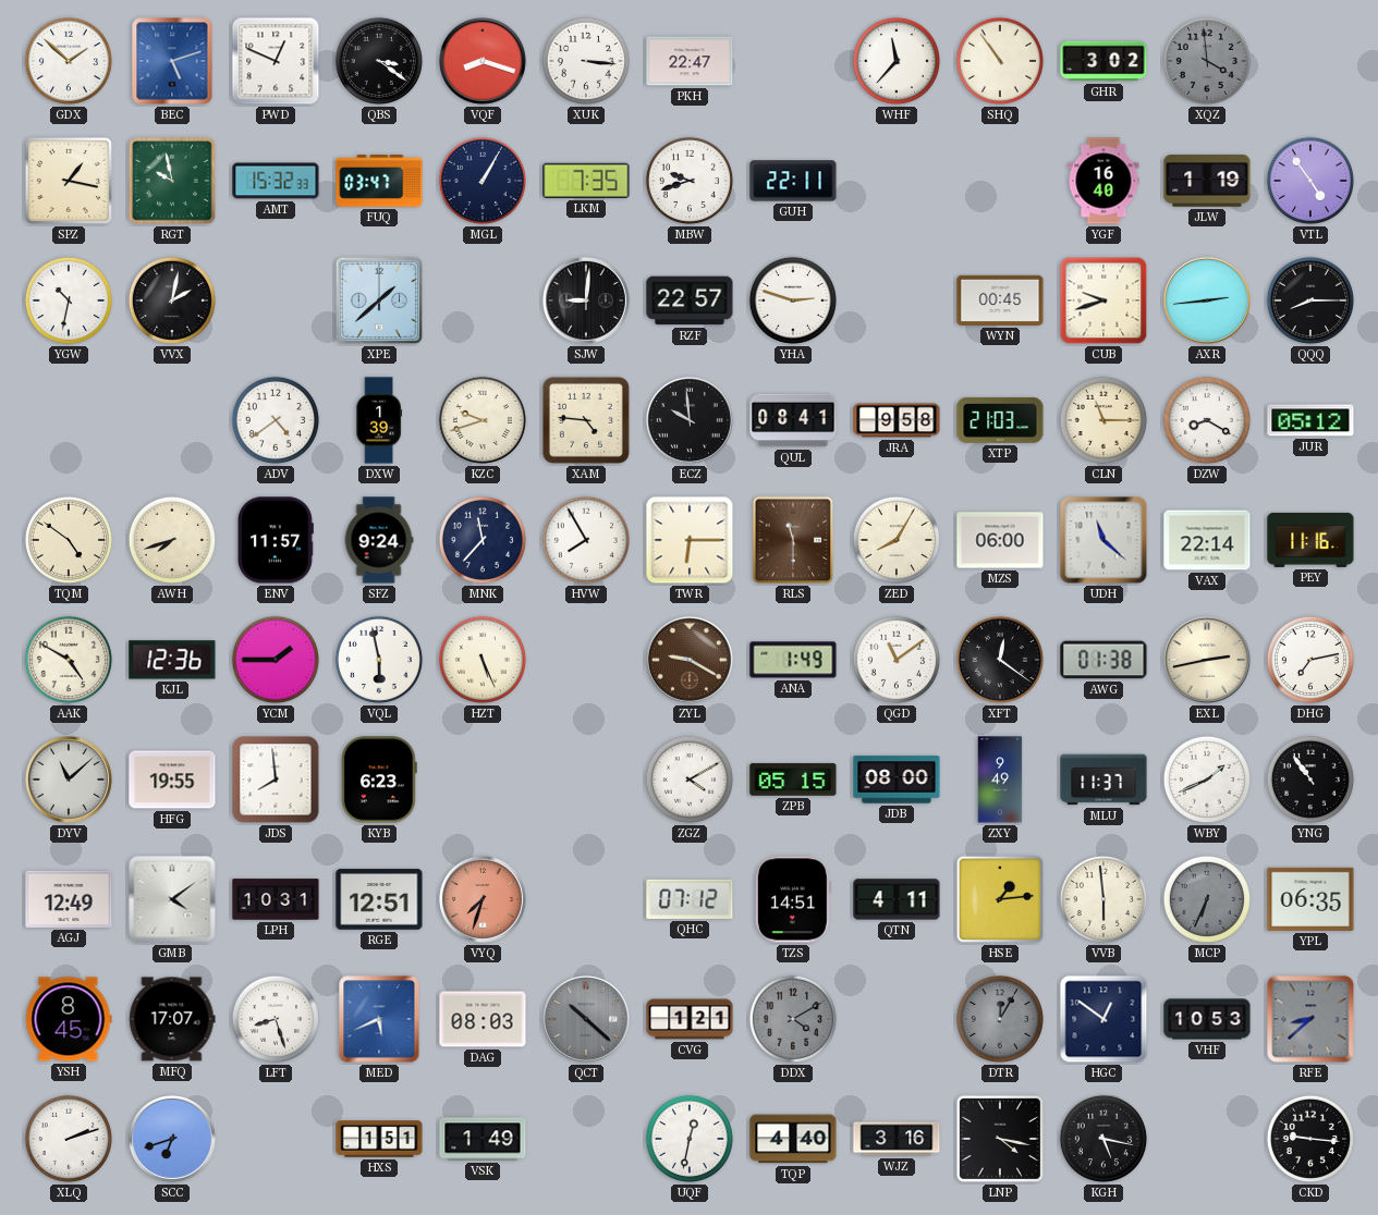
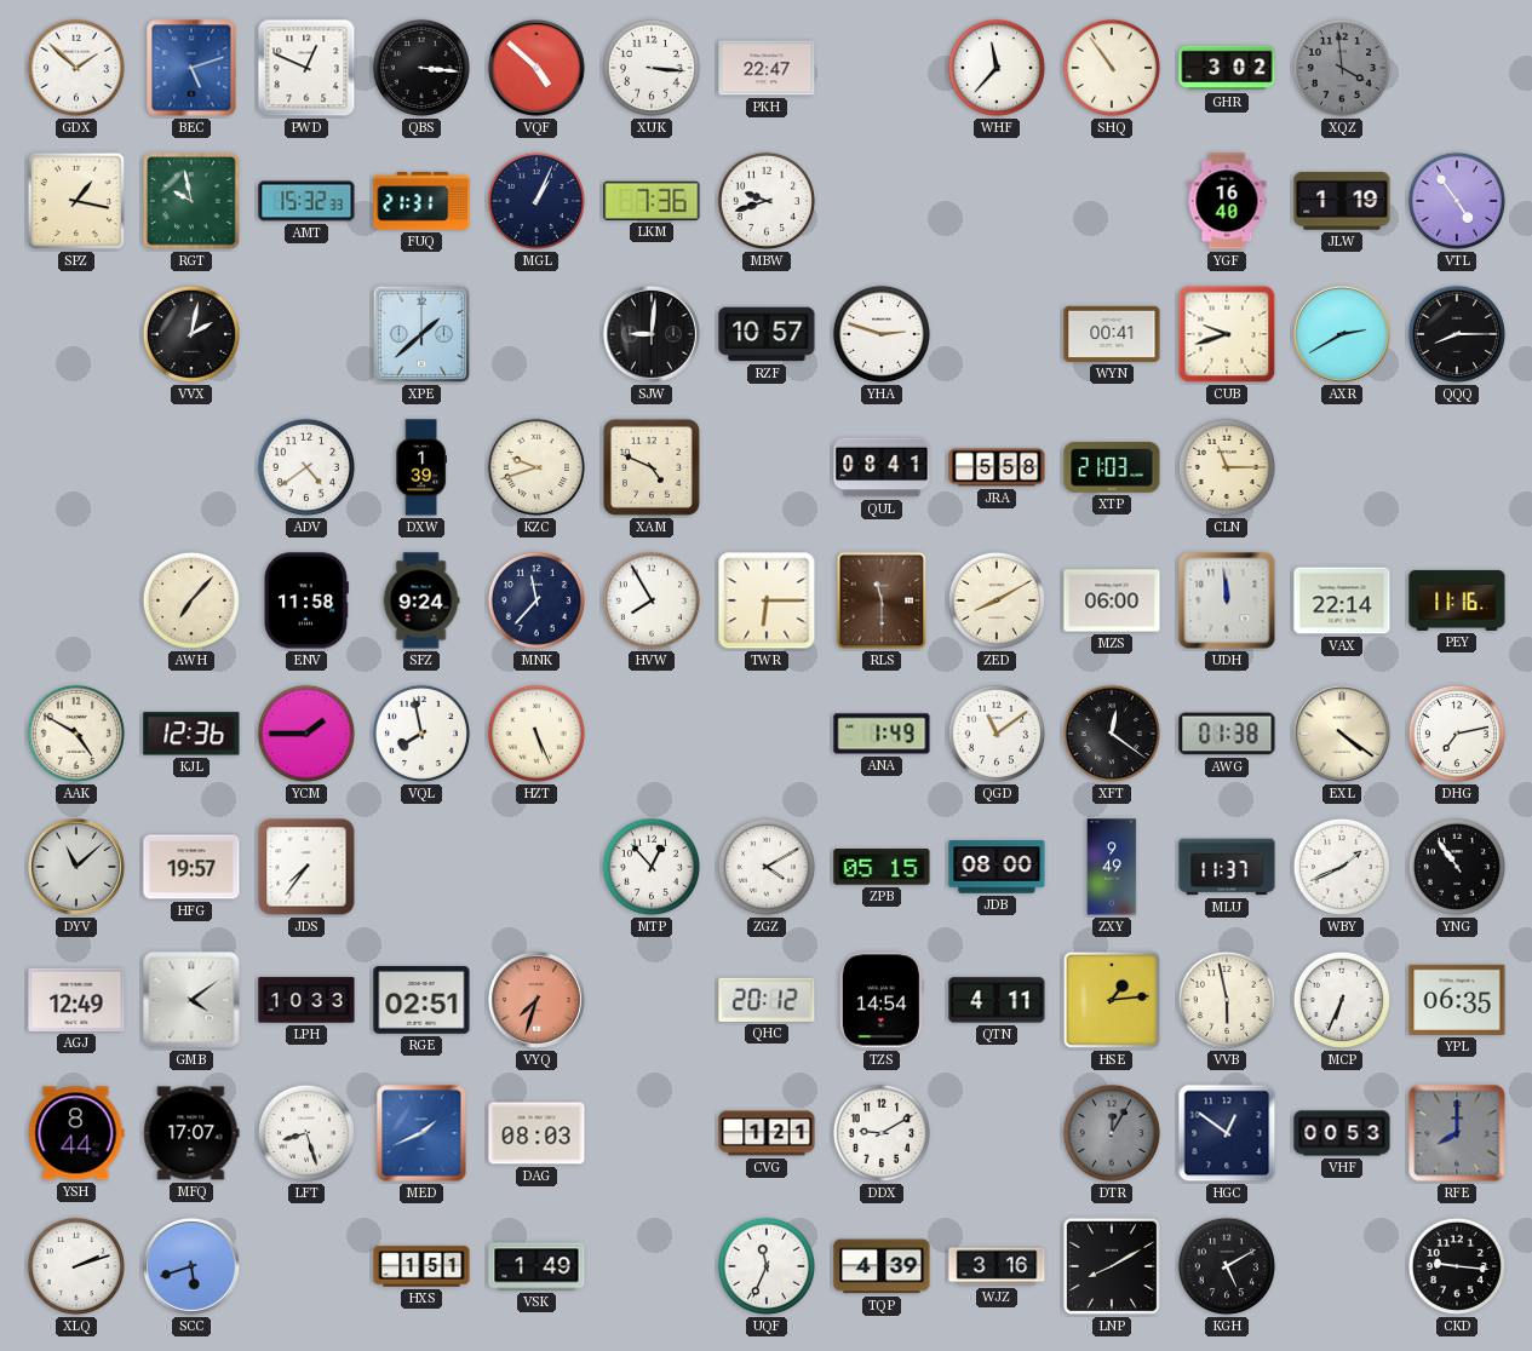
QBS: 3:21 -> 3:16 (421, 68)
VQF: 8:18 -> 4:52 (537, 68)
FUQ: 03:47 -> 21:31 (421, 201)
MGL: 1:05 -> 1:04 (537, 201)
LKM: 7:35 -> 7:36 (652, 201)
GUH: 22:11 -> none (793, 181)
YGW: 10:32 -> none (69, 300)
RZF: 22:57 -> 10:57 (767, 334)
WYN: 00:45 -> 00:41 (1112, 334)
AXR: 2:44 -> 2:40 (1342, 334)
XAM: 4:46 -> 4:49 (652, 467)
ECZ: 9:59 -> none (690, 420)
JRA: 9:58 -> 5:58 (997, 467)
DZW: 8:20 -> none (1207, 420)
JUR: 05:12 -> none (1310, 420)
TQM: 4:51 -> none (69, 540)
AWH: 7:42 -> 7:07 (191, 600)
ENV: 11:57 -> 11:58 (305, 600)
ZED: 8:05 -> 8:10 (997, 600)
UDH: 11:22 -> 11:59 (1227, 600)
VQL: 5:58 -> 7:58 (421, 734)
ZYL: 9:20 -> none (690, 660)
EXL: 2:43 -> 4:21 (1342, 734)
HFG: 19:55 -> 19:57 (191, 867)
JDS: 7:59 -> 7:36 (306, 867)
KYB: 6:23 -> none (379, 780)
MTP: none -> 12:53 (652, 867)
LPH: 10:31 -> 10:33 (306, 1000)
RGE: 12:51 -> 02:51 (421, 1000)
QHC: 07:12 -> 20:12 (767, 1000)
TZS: 14:51 -> 14:54 (882, 1000)
VVB: 5:59 -> 5:58 (1227, 1000)
MCP dial: grey -> white (1342, 1000)
YSH: 8:45 -> 8:44 (76, 1133)
MED: 5:41 -> 1:41 (421, 1133)
QCT: 10:22 -> none (586, 1019)
DDX: 4:10 -> 9:10 (882, 1133)
DDX dial: grey -> white (882, 1133)
VHF: 10:53 -> 00:53 (1342, 1133)
RFE: 8:38 -> 8:00 (1457, 1133)
SCC: 6:42 -> 5:42 (191, 1266)
UQF: 12:32 -> 11:34 (767, 1266)
TQP: 4:40 -> 4:39 (882, 1266)
LNP: 4:17 -> 8:10 (1112, 1266)
KGH: 5:17 -> 5:10 (1227, 1266)
